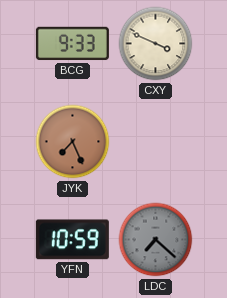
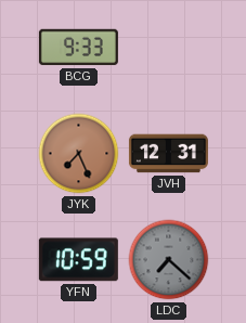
CXY: 3:49 -> none (156, 44)
JVH: none -> 12:31 (168, 154)
